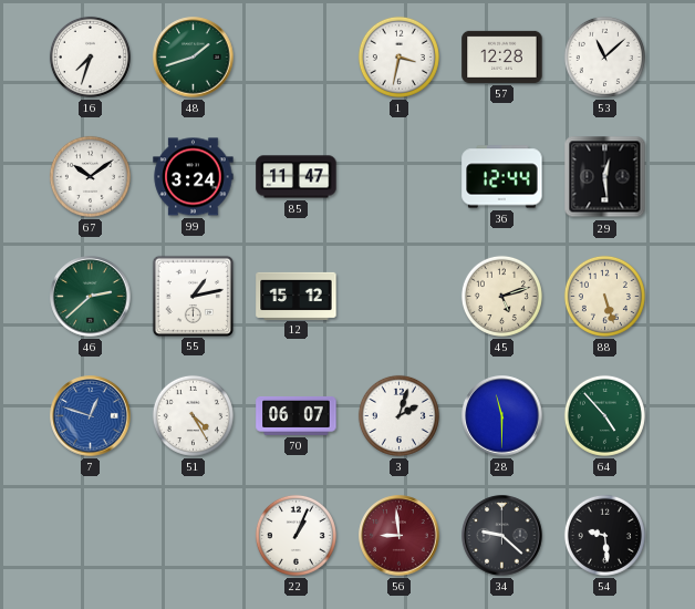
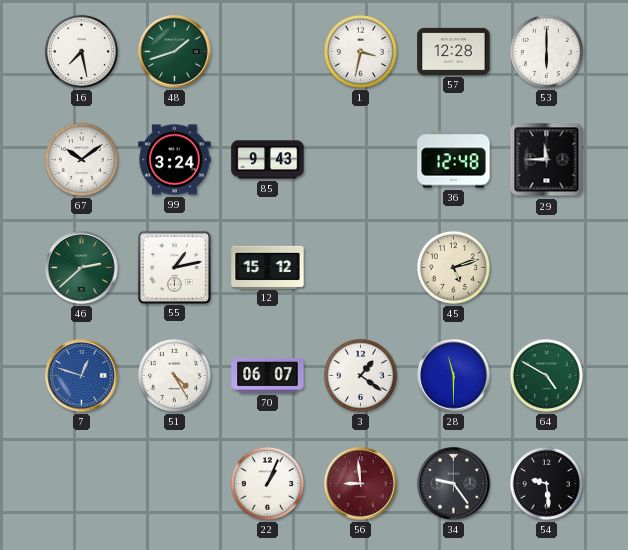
16: 7:33 -> 7:28 (81, 51)
53: 11:08 -> 6:00 (546, 51)
85: 11:47 -> 9:43 (268, 160)
36: 12:44 -> 12:48 (454, 160)
29: 12:29 -> 11:45 (547, 160)
88: 5:27 -> none (604, 296)
3: 2:03 -> 1:21 (360, 375)
64: 4:53 -> 4:50 (546, 375)
34: 9:22 -> 9:24 (454, 484)
